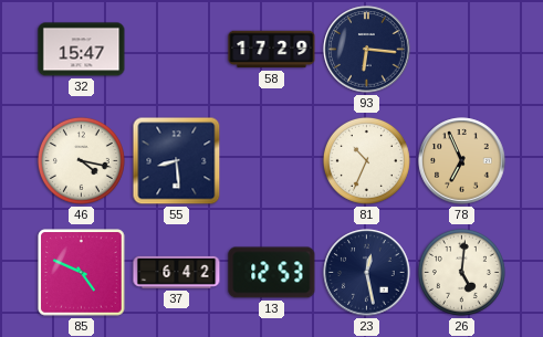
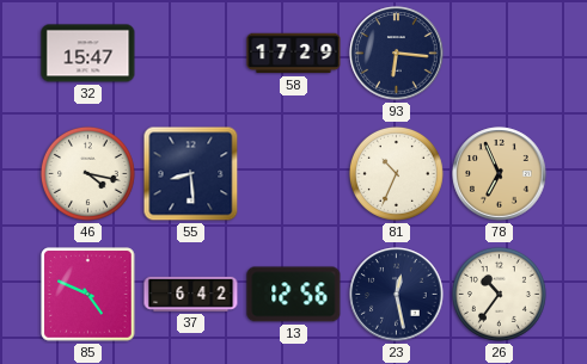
13: 12:53 -> 12:56 (294, 295)
26: 5:01 -> 10:36 (499, 294)
